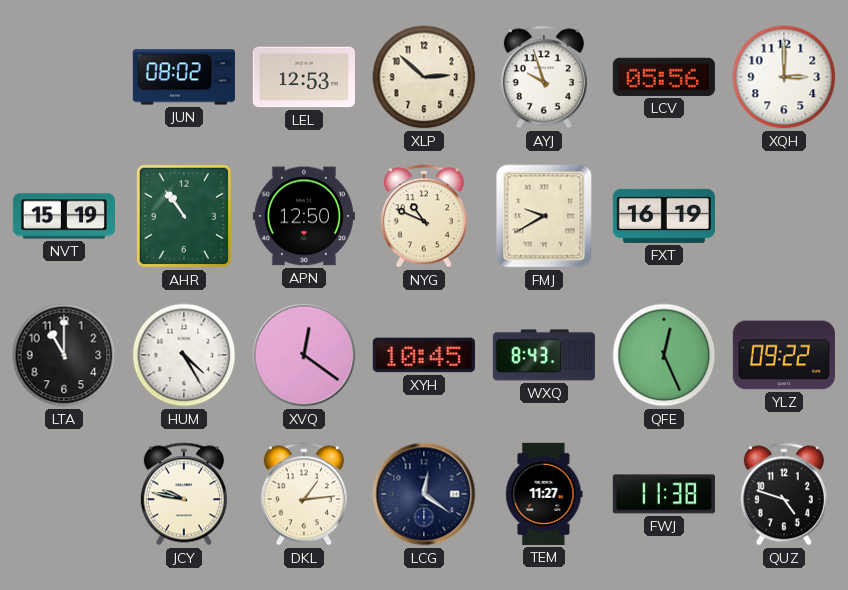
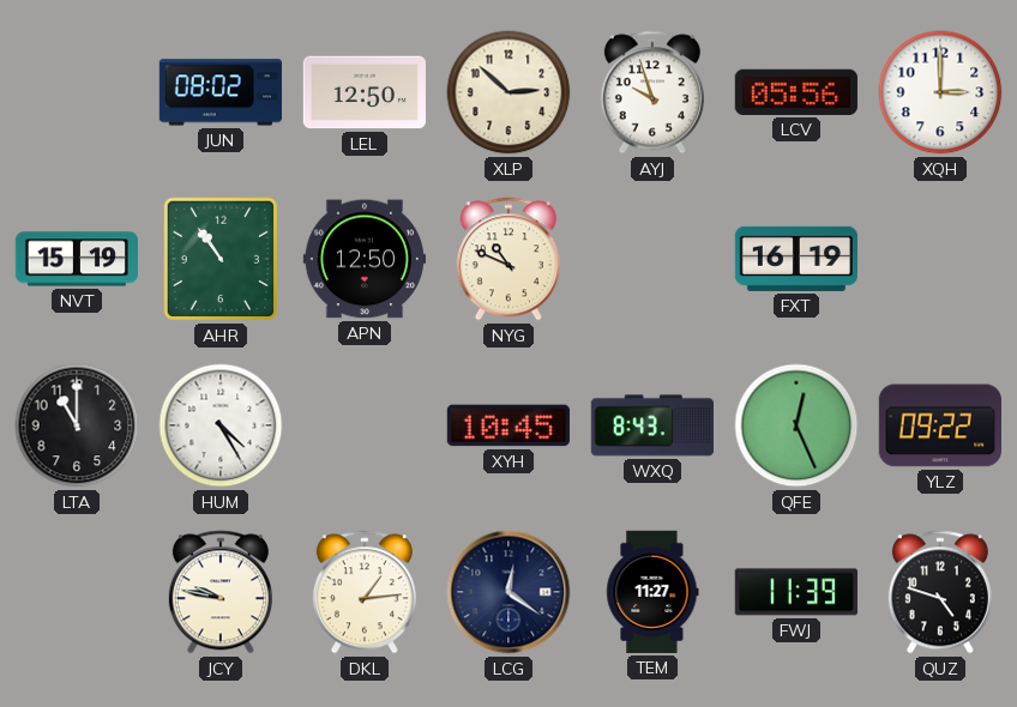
LEL: 12:53 -> 12:50 (365, 92)
FMJ: 9:40 -> none (544, 216)
XVQ: 12:21 -> none (304, 355)
FWJ: 11:38 -> 11:39 (796, 592)
